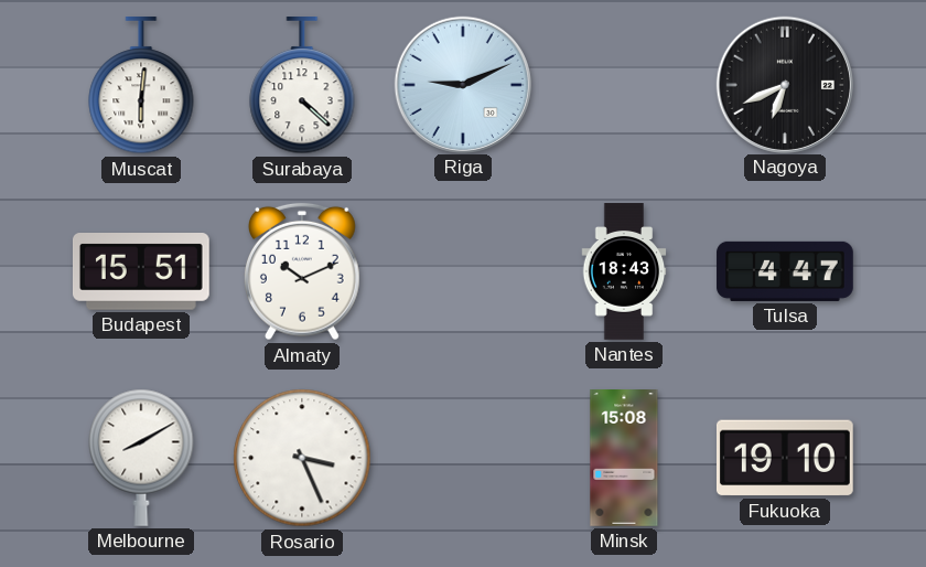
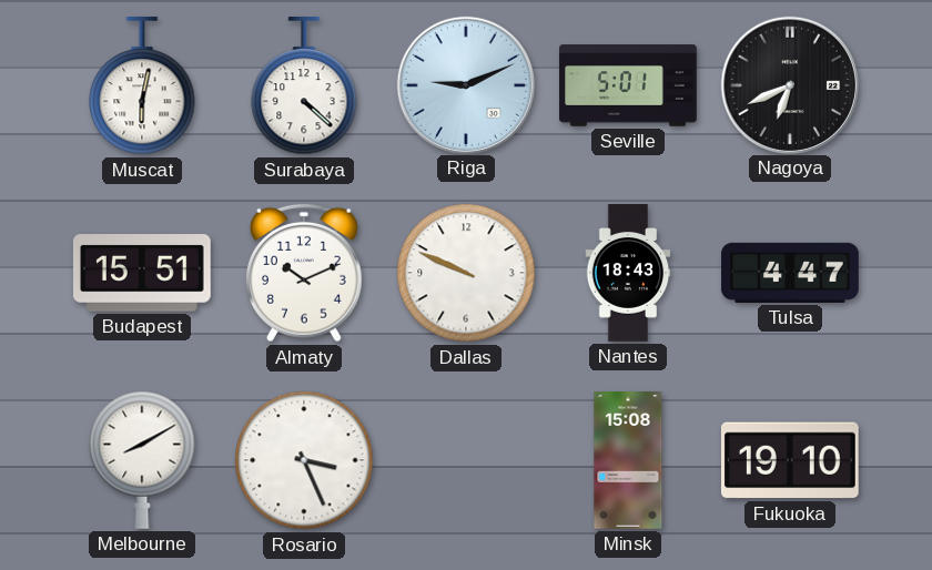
Muscat: 6:01 -> 6:02 (142, 85)
Seville: none -> 5:01 (628, 85)
Dallas: none -> 9:49 (466, 273)
